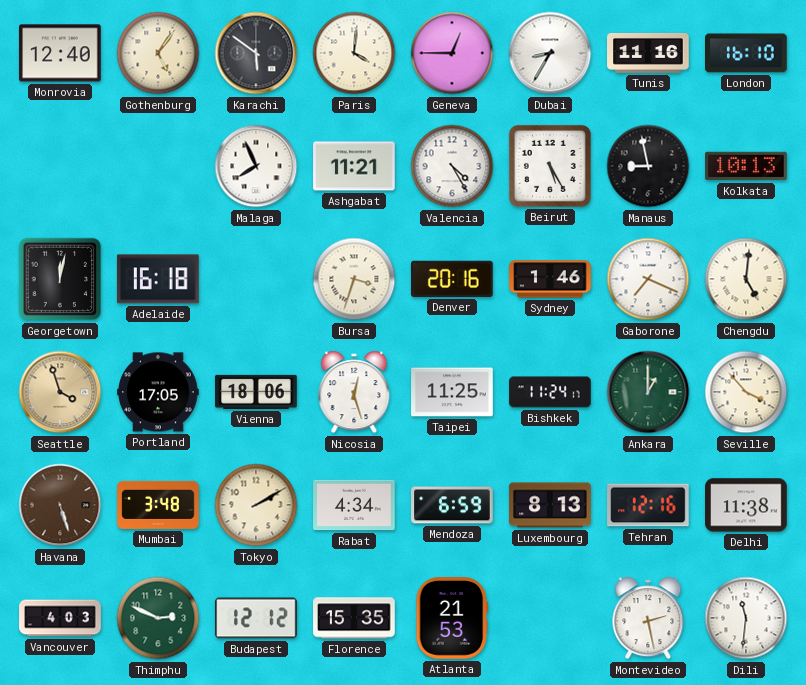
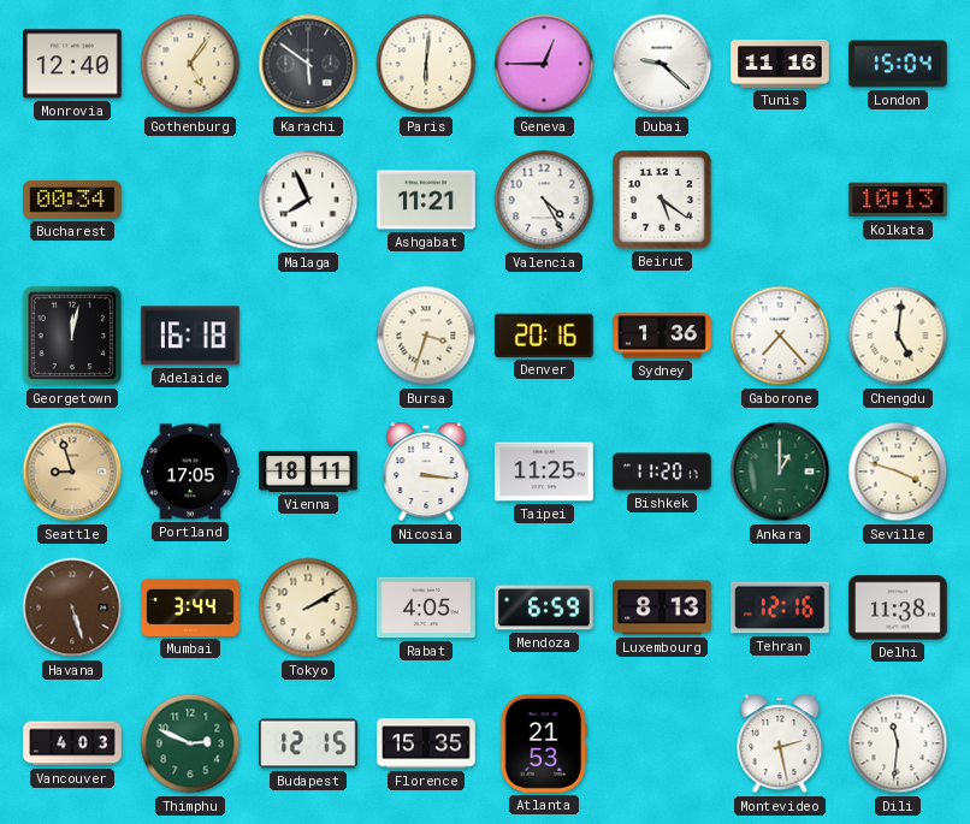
Paris: 4:01 -> 6:01 (426, 64)
Dubai: 8:35 -> 9:22 (662, 64)
London: 16:10 -> 15:04 (899, 64)
Bucharest: none -> 00:34 (72, 200)
Beirut: 5:25 -> 5:21 (662, 200)
Manaus: 8:58 -> none (648, 166)
Sydney: 1:46 -> 1:36 (662, 336)
Gaborone: 7:19 -> 7:23 (780, 336)
Seattle: 3:57 -> 8:57 (72, 472)
Vienna: 18:06 -> 18:11 (308, 472)
Nicosia: 12:27 -> 3:16 (426, 472)
Bishkek: 11:24 -> 11:20 (662, 472)
Seville: 3:53 -> 3:48 (898, 472)
Mumbai: 3:48 -> 3:44 (190, 607)
Rabat: 4:34 -> 4:05 (426, 607)
Budapest: 12:12 -> 12:15 (308, 743)
